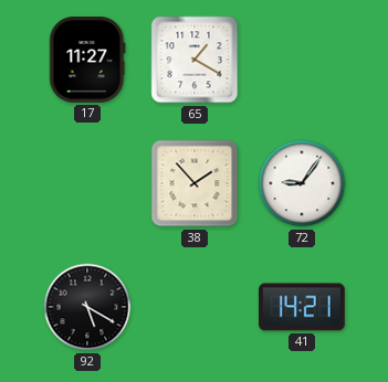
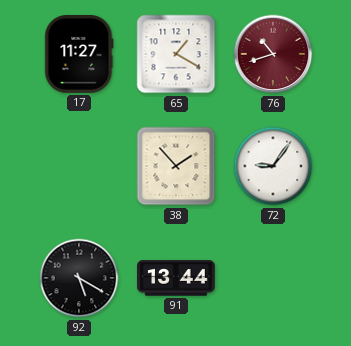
76: none -> 10:42 (273, 54)
91: none -> 13:44 (177, 278)
41: 14:21 -> none (303, 307)
